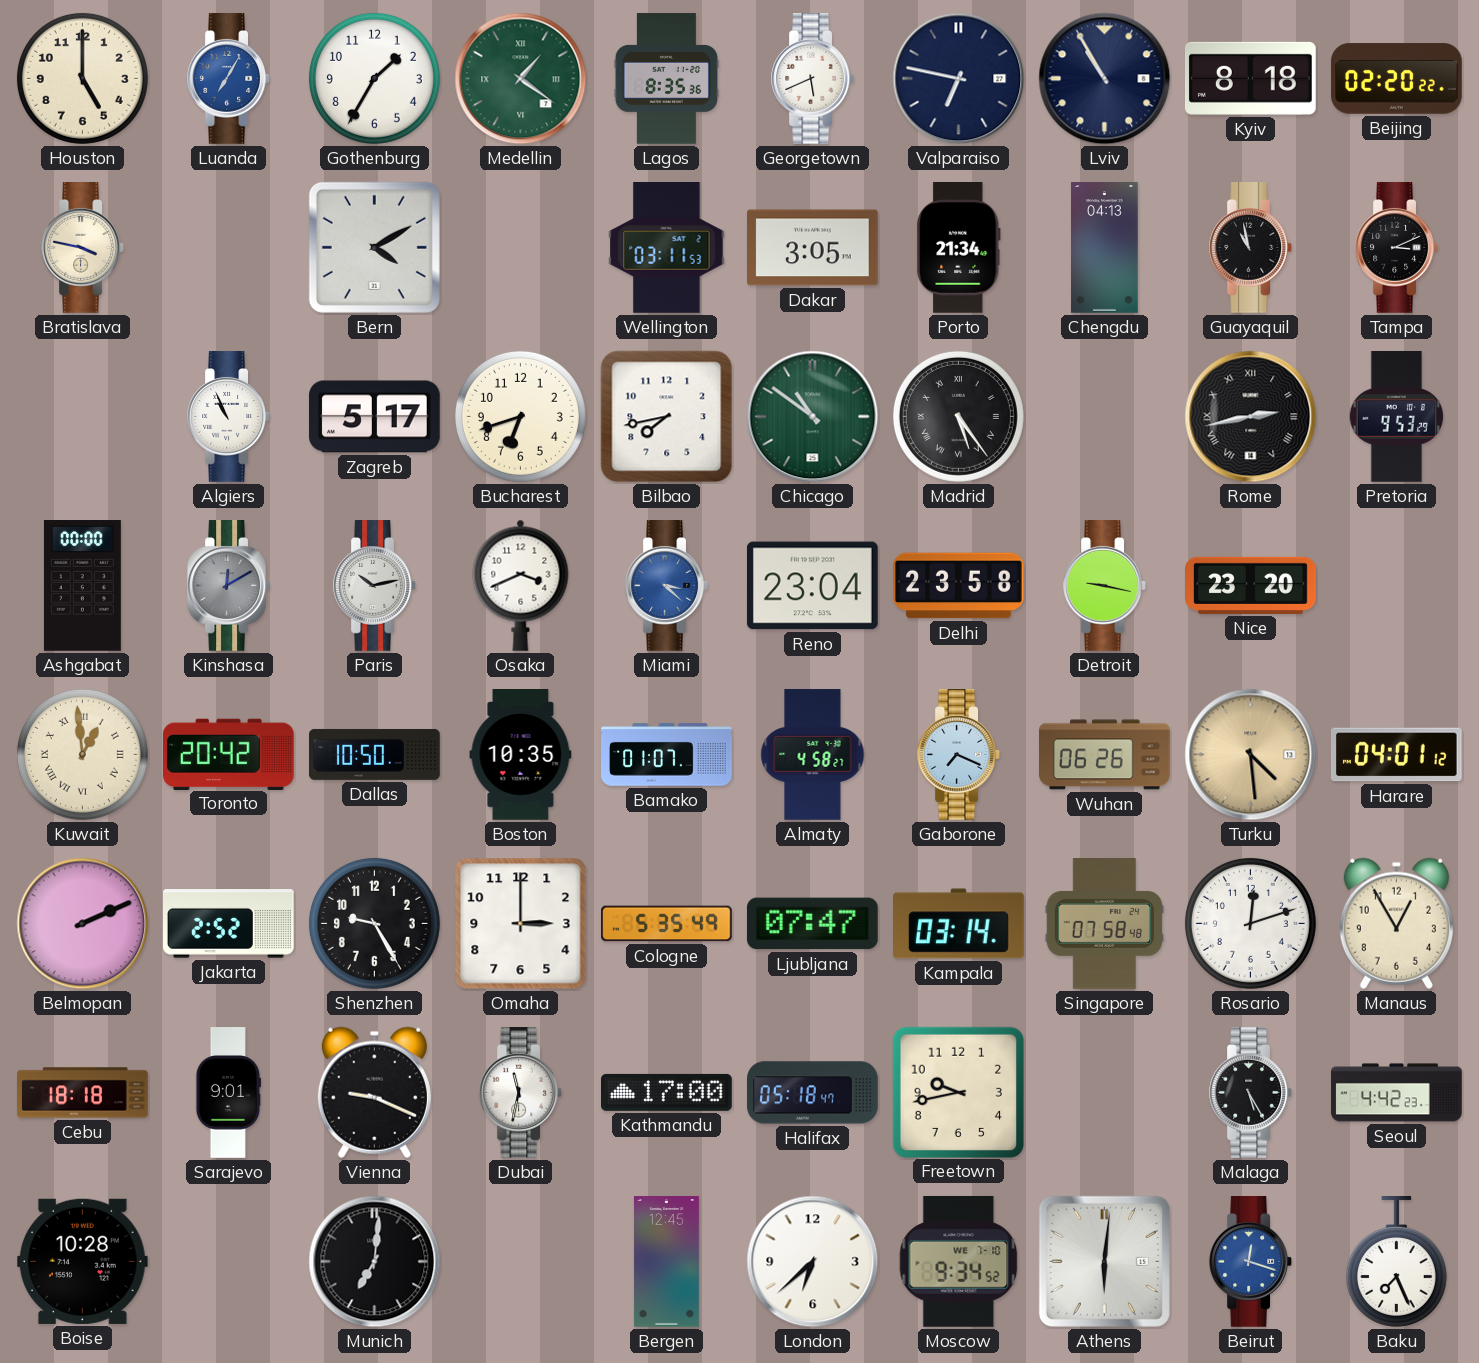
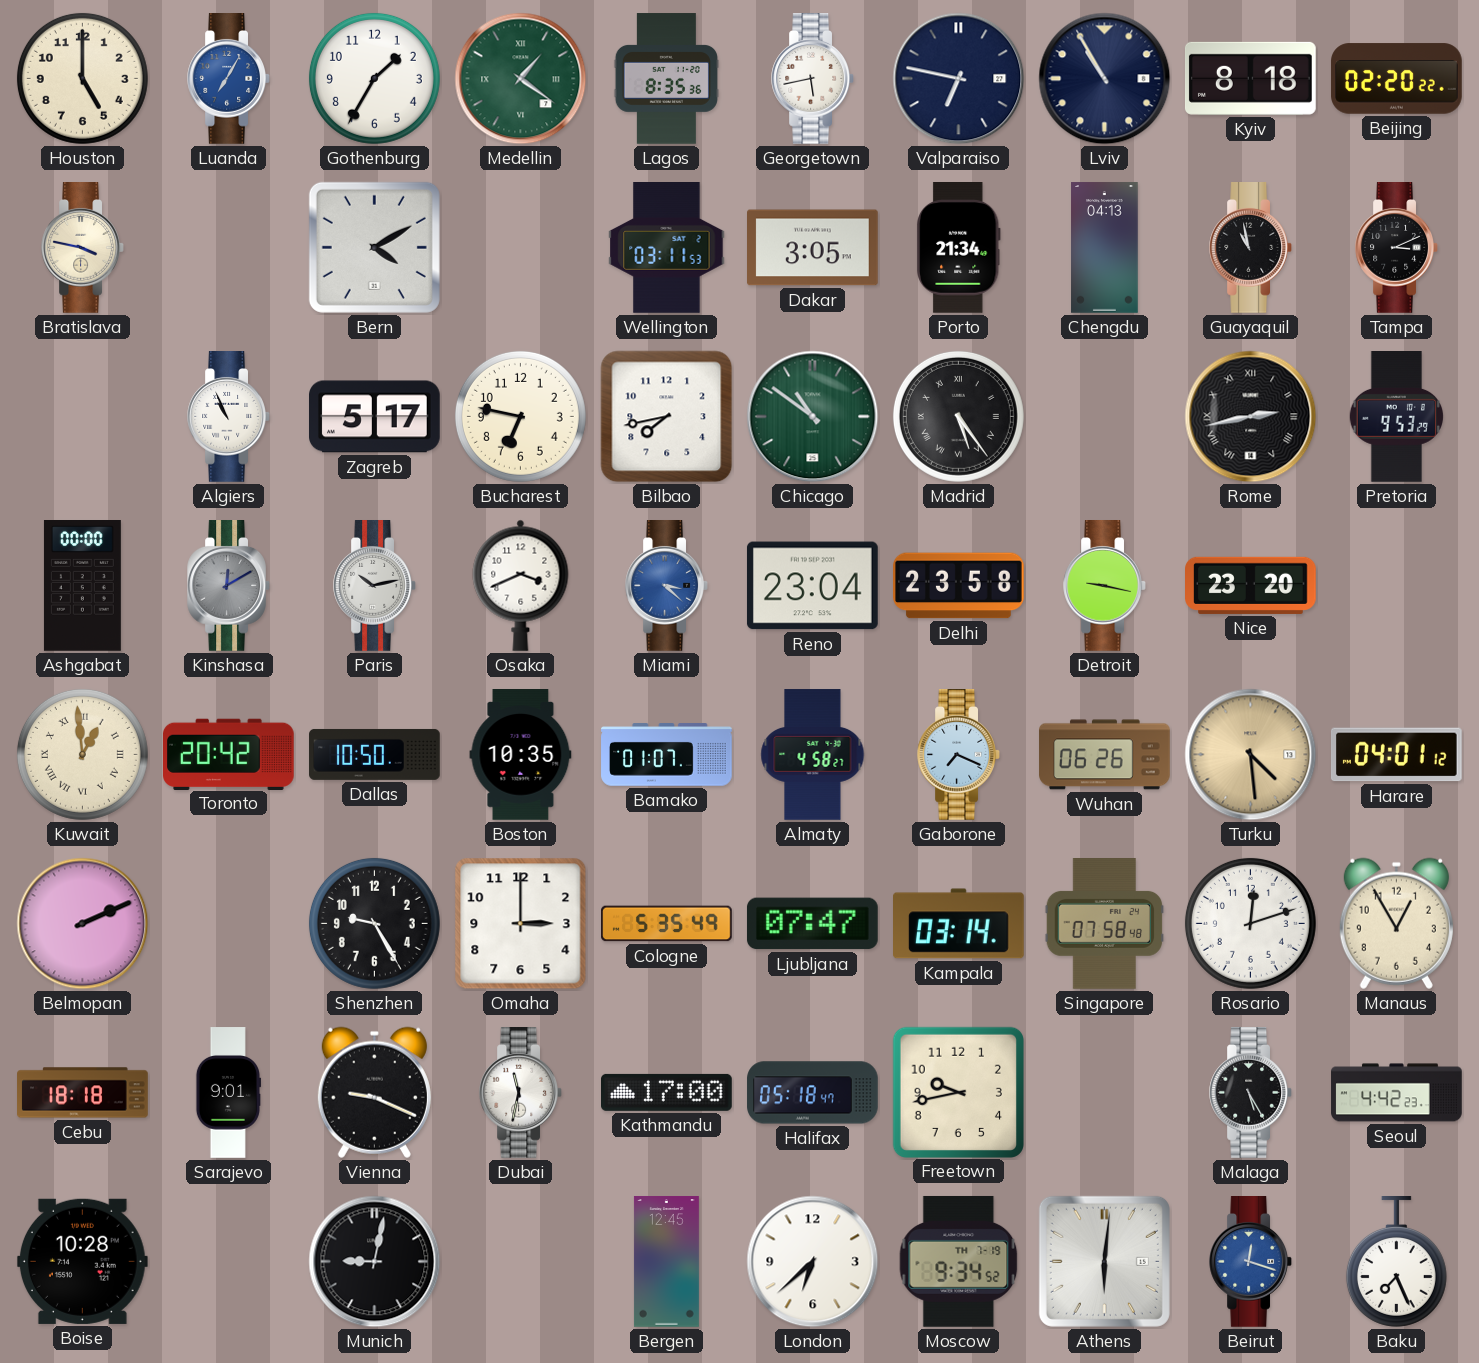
Georgetown: 5:41 -> 5:43 (812, 79)
Bucharest: 6:42 -> 6:47 (520, 416)
Jakarta: 2:52 -> none (229, 924)
Munich: 7:01 -> 9:02 (375, 1262)
Moscow date: WE 7-10 -> TH 7-19 (959, 1261)
